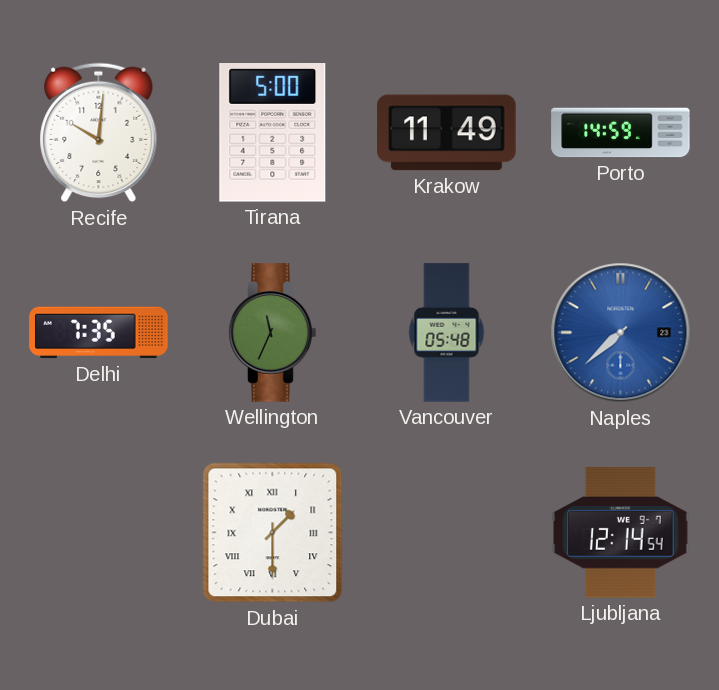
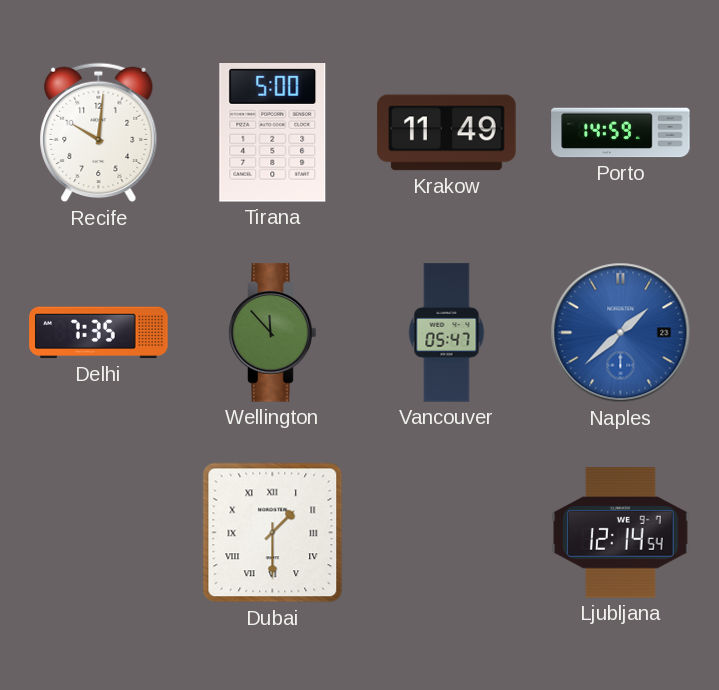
Wellington: 11:34 -> 11:53 (273, 333)
Vancouver: 05:48 -> 05:47 (447, 333)
Naples: 7:38 -> 1:38 (621, 333)
